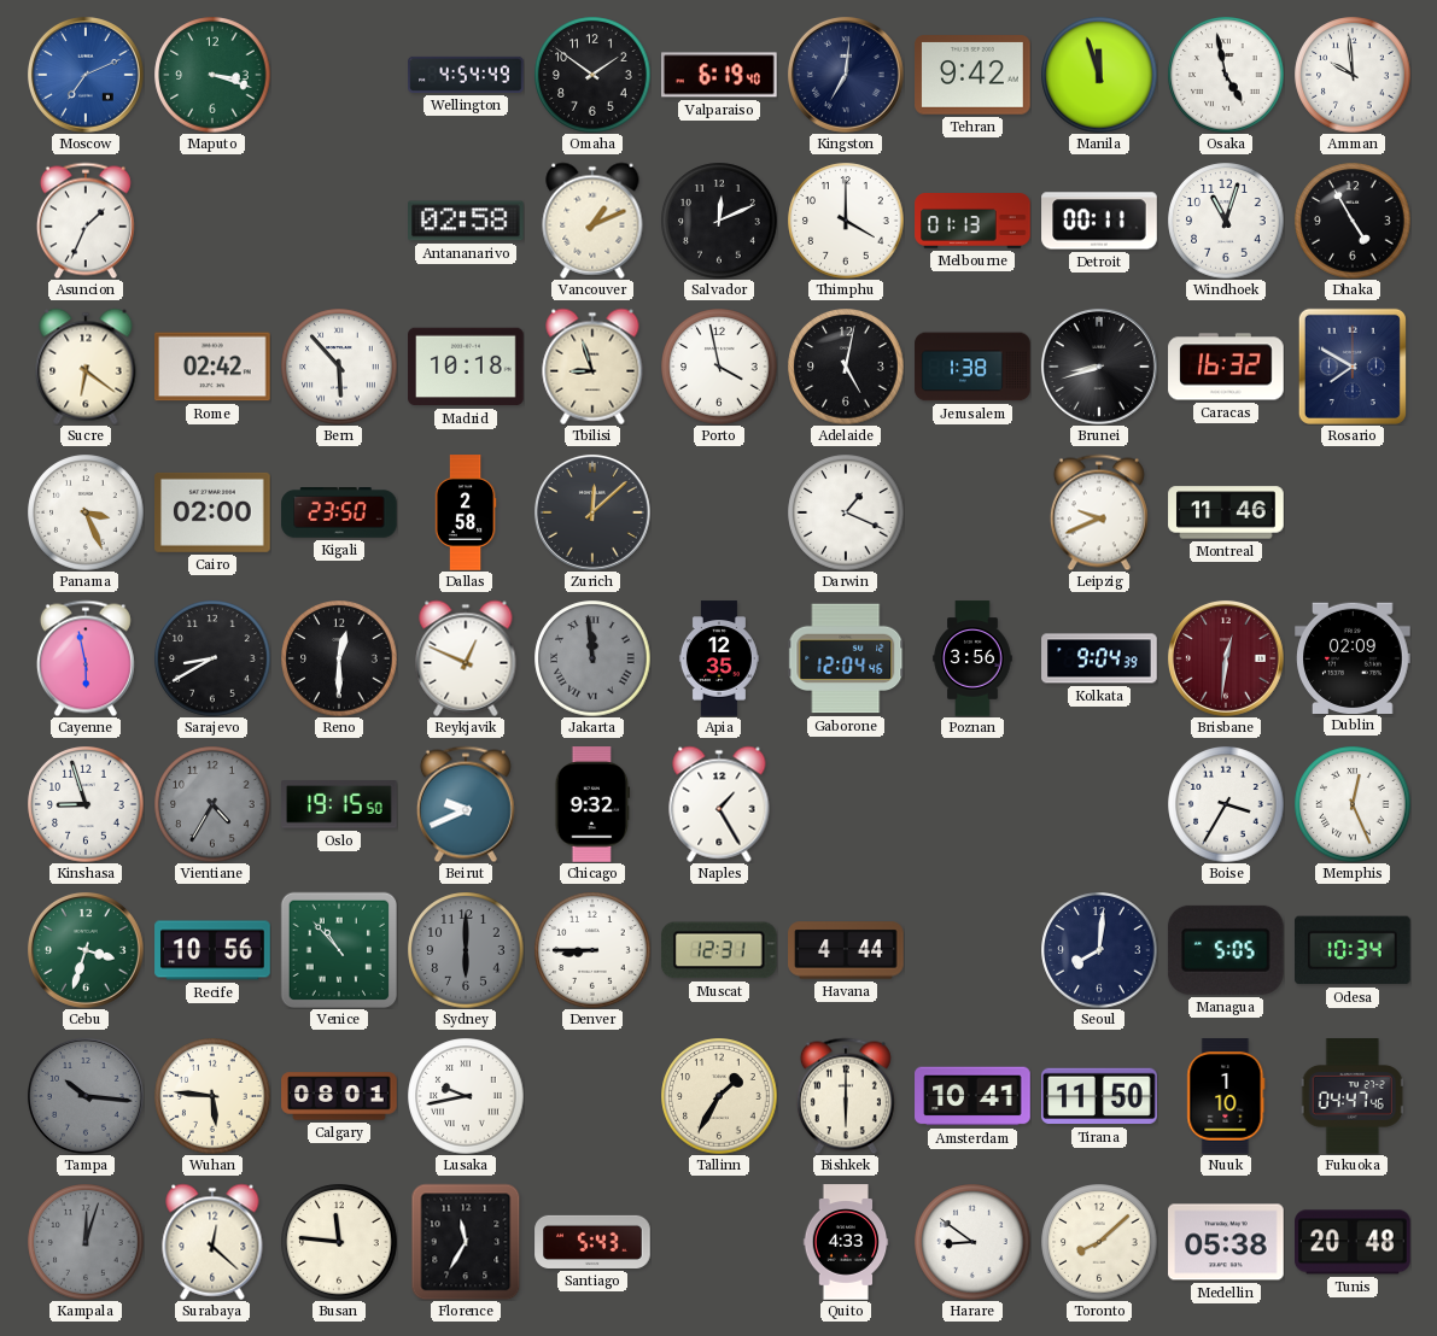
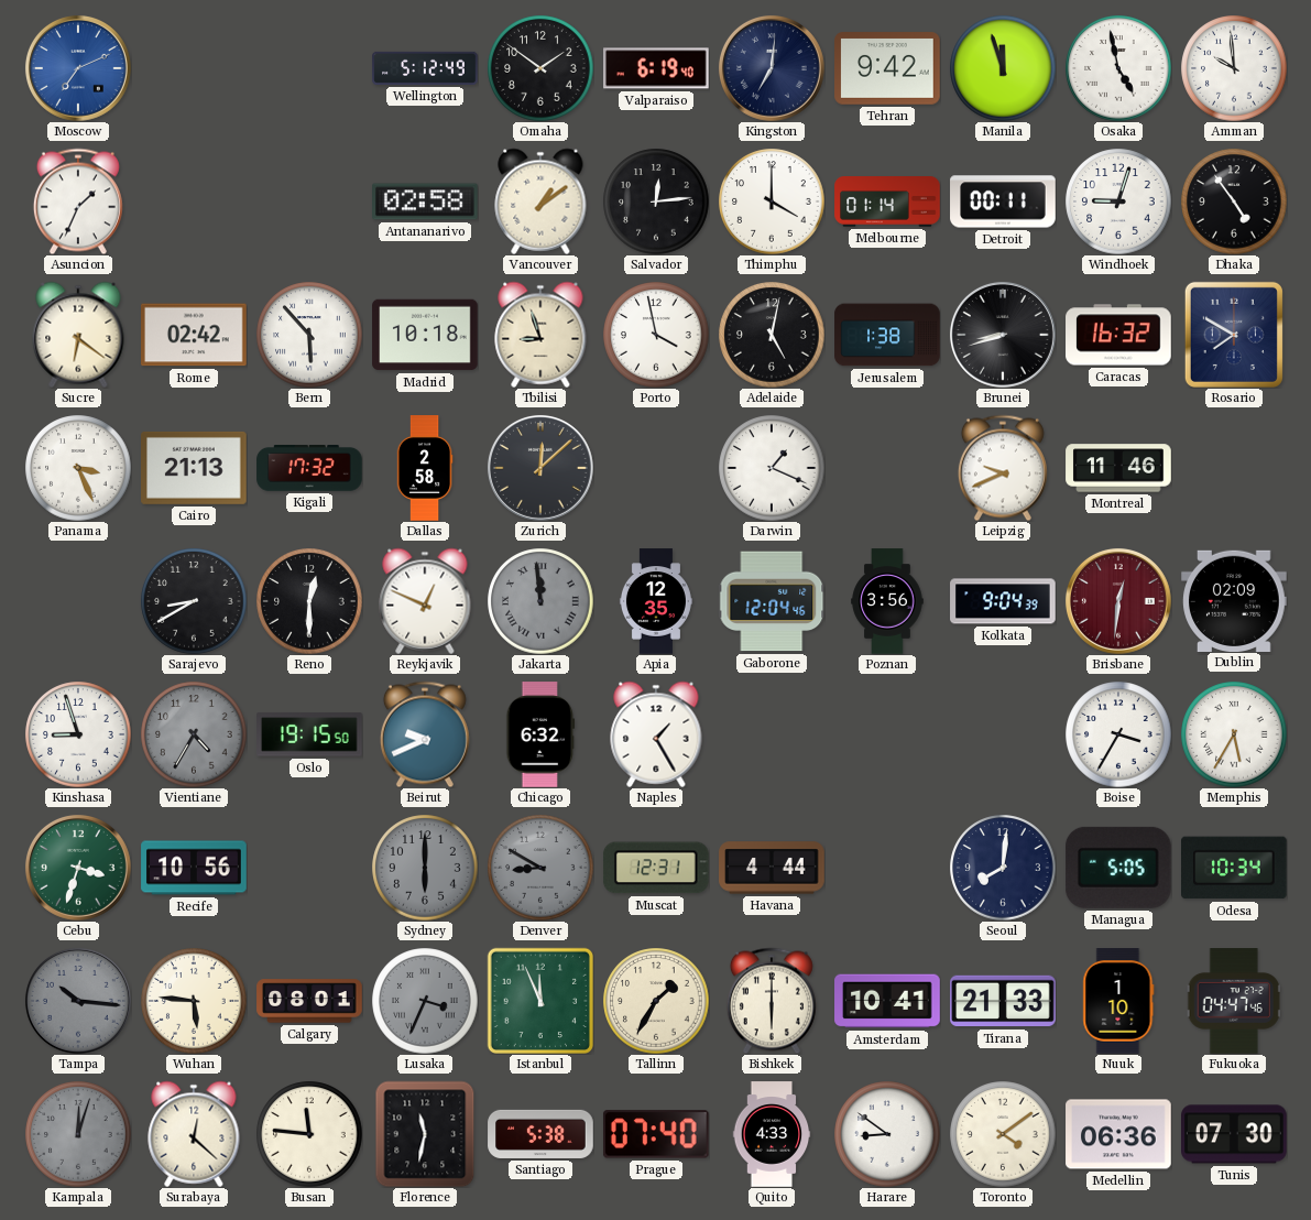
Maputo: 3:18 -> none (212, 75)
Wellington: 4:54 -> 5:12 (425, 68)
Vancouver: 1:11 -> 1:09 (540, 201)
Salvador: 12:11 -> 12:14 (656, 201)
Melbourne: 01:13 -> 01:14 (887, 203)
Windhoek: 11:03 -> 9:03 (1118, 201)
Dhaka: 4:55 -> 4:54 (1234, 201)
Cairo: 02:00 -> 21:13 (195, 468)
Kigali: 23:50 -> 17:32 (309, 469)
Cayenne: 5:58 -> none (86, 658)
Chicago: 9:32 -> 6:32 (540, 734)
Memphis: 12:26 -> 5:35 (1234, 734)
Venice: 10:53 -> none (338, 949)
Denver: 8:45 -> 8:50 (540, 868)
Denver dial: white -> grey (540, 868)
Lusaka: 9:43 -> 3:34 (425, 1001)
Lusaka dial: white -> grey (425, 1001)
Istanbul: none -> 11:56 (539, 1000)
Tirana: 11:50 -> 21:33 (1003, 1001)
Florence: 11:35 -> 11:32 (425, 1134)
Santiago: 5:43 -> 5:38 (540, 1134)
Prague: none -> 07:40 (656, 1134)
Toronto: 8:08 -> 4:09 (1003, 1134)
Medellin: 05:38 -> 06:36 (1118, 1134)
Tunis: 20:48 -> 07:30 (1235, 1134)
